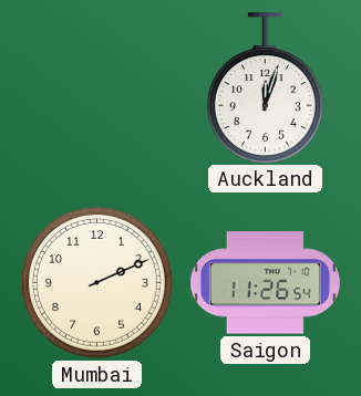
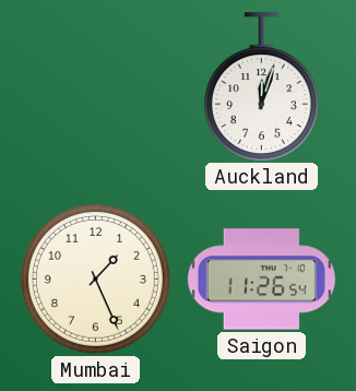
Mumbai: 2:11 -> 1:26 (95, 279)
